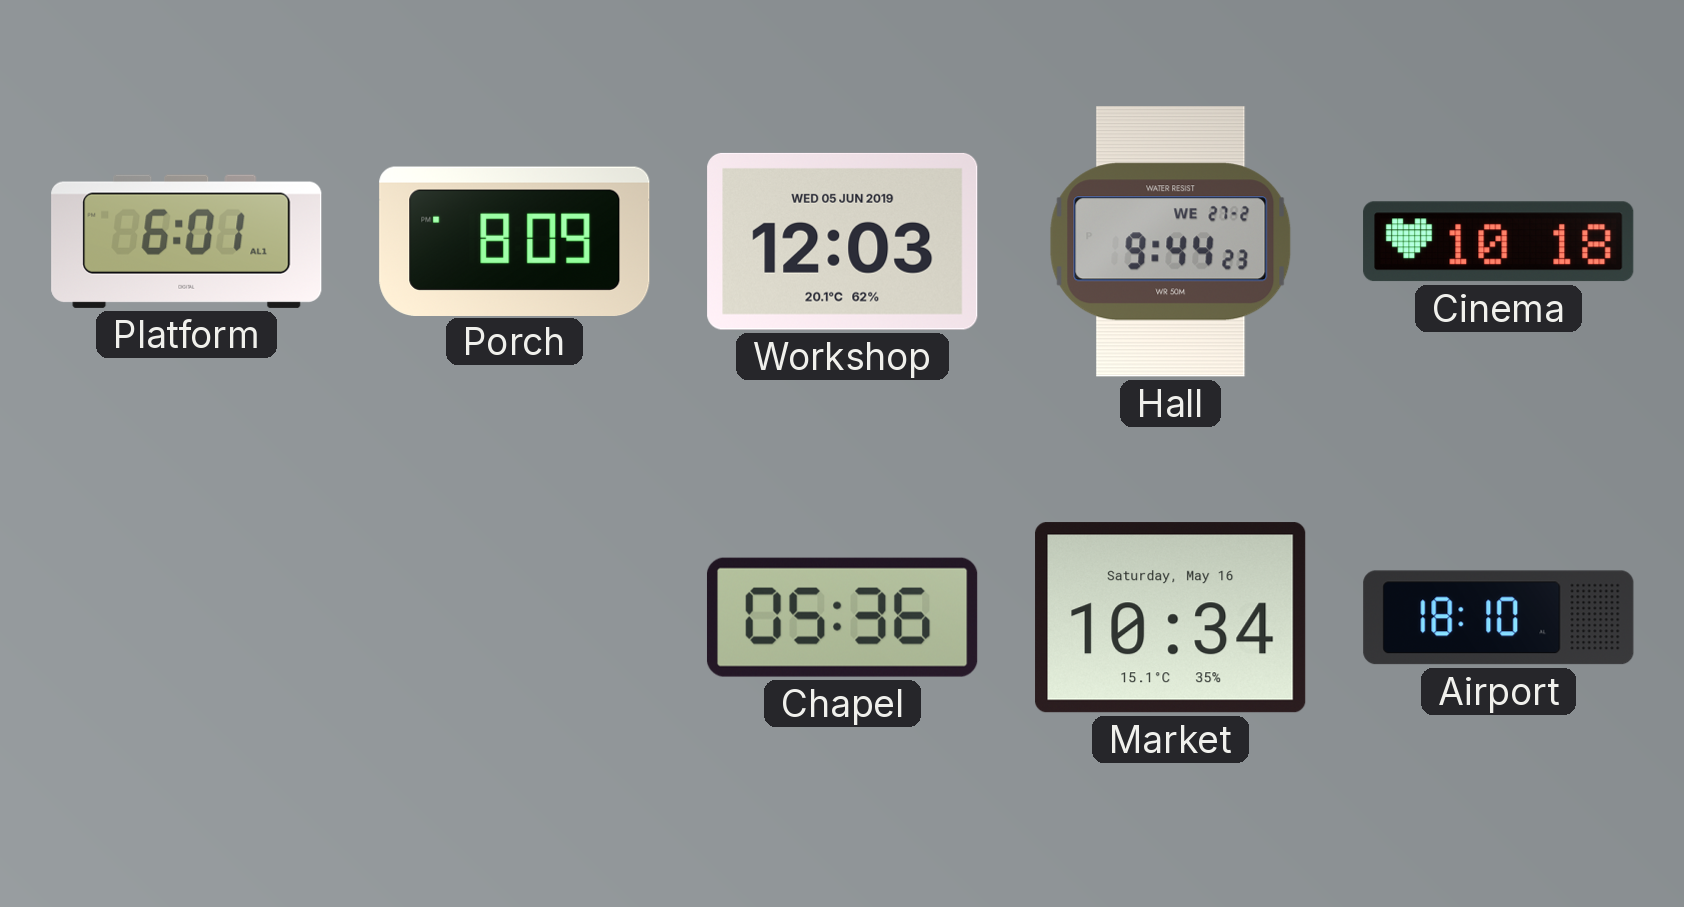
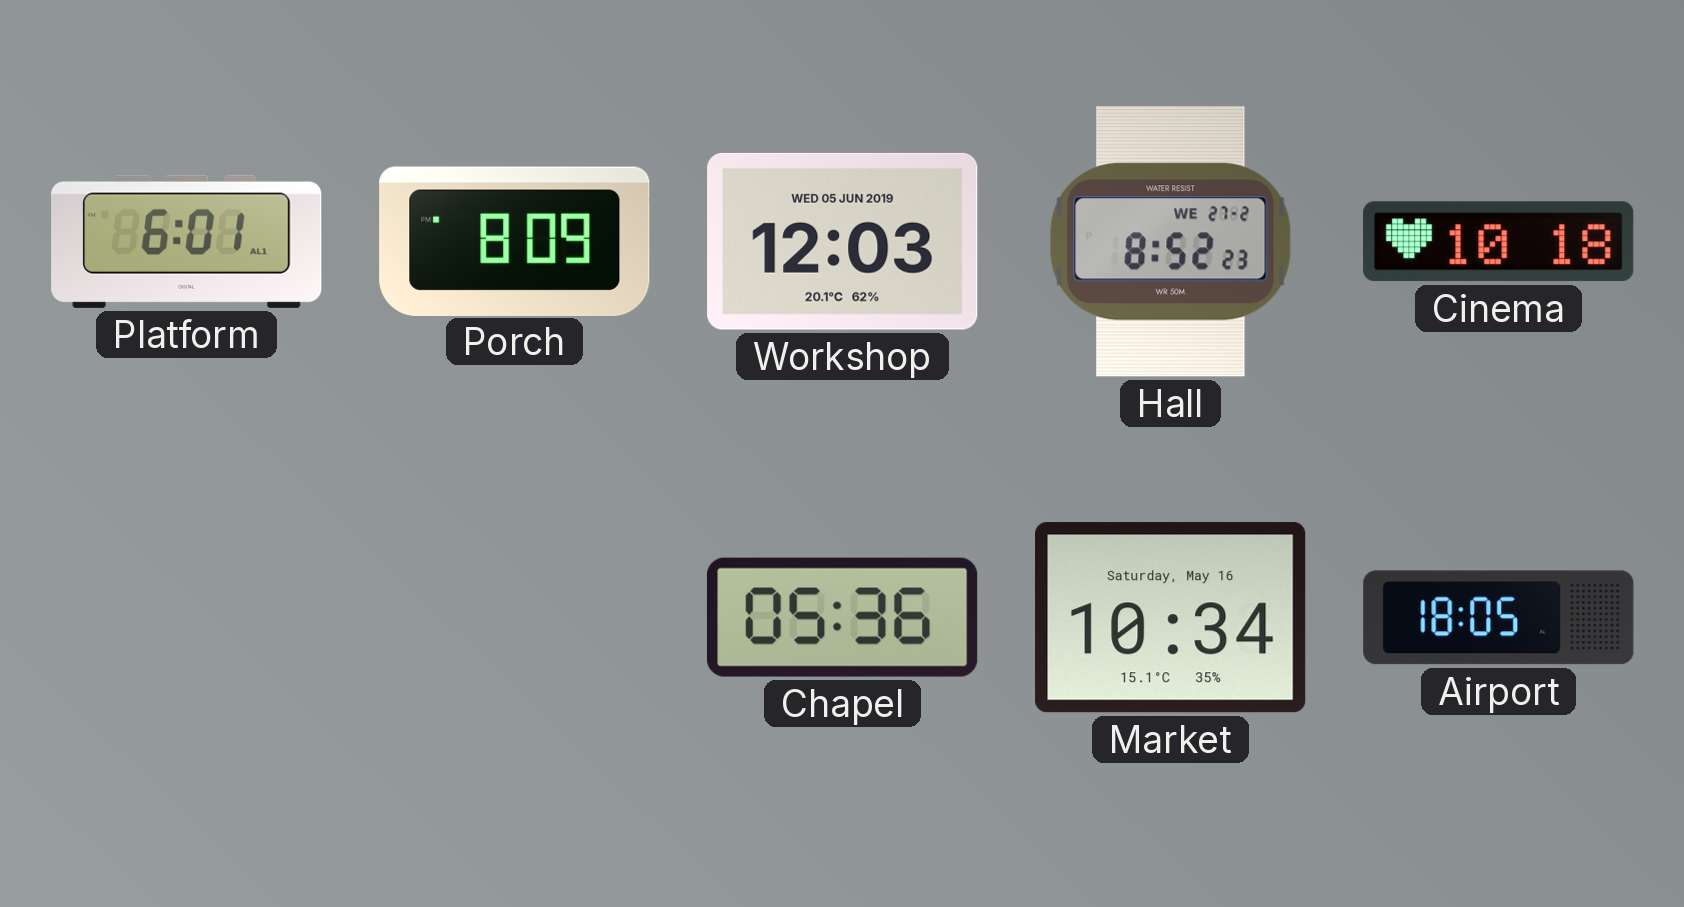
Hall: 9:44 -> 8:52 (1171, 242)
Airport: 18:10 -> 18:05 (1499, 618)
